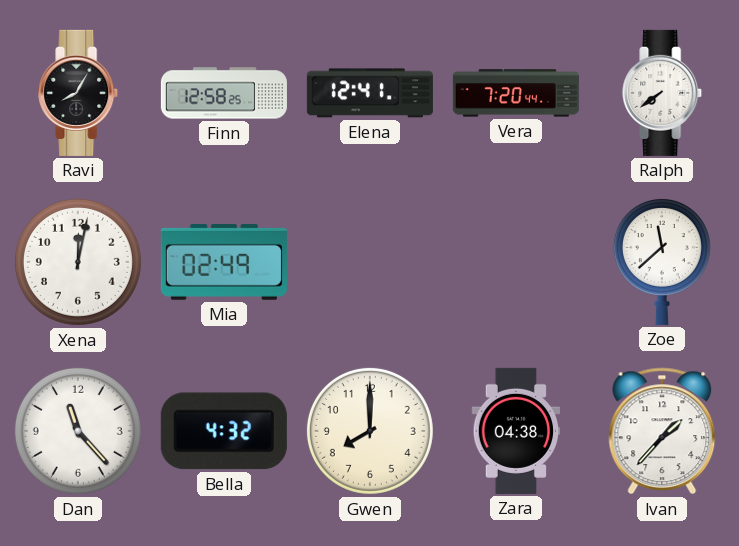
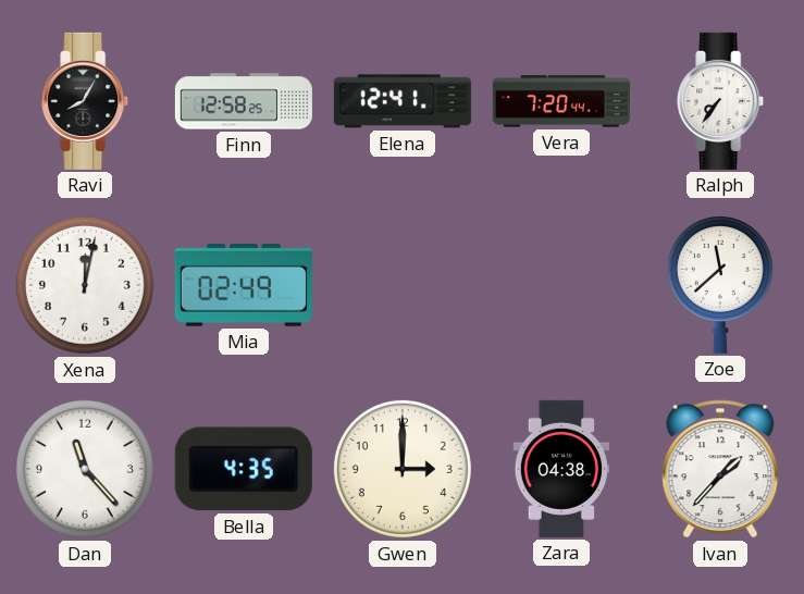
Ralph: 7:39 -> 7:36 (721, 101)
Bella: 4:32 -> 4:35 (244, 469)
Gwen: 8:00 -> 3:00 (403, 469)
